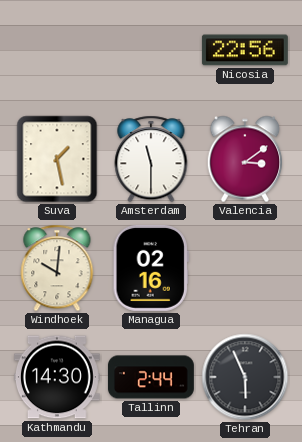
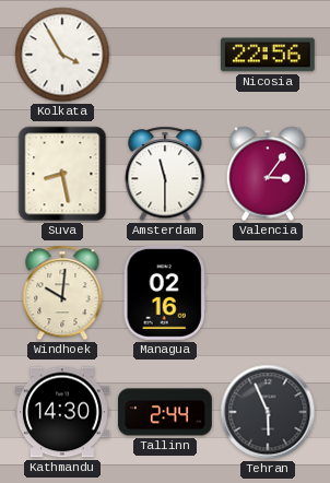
Kolkata: none -> 3:55 (62, 55)
Suva: 1:28 -> 8:28 (62, 174)
Valencia: 3:09 -> 3:06 (268, 174)
